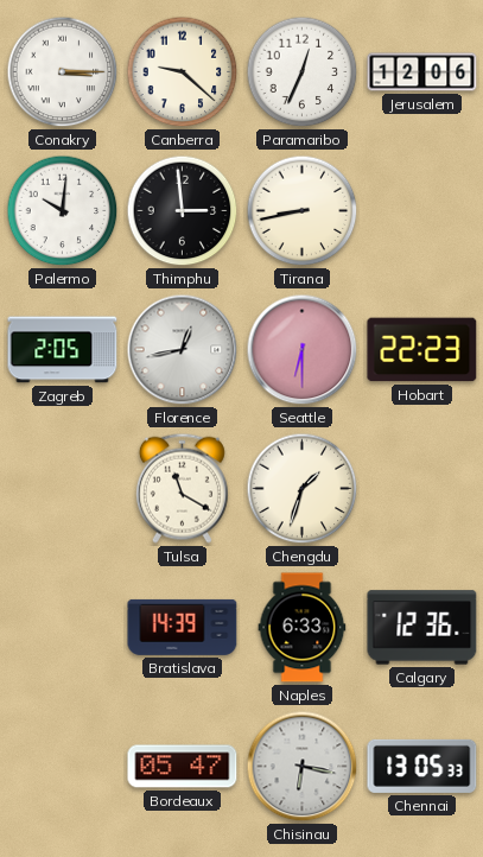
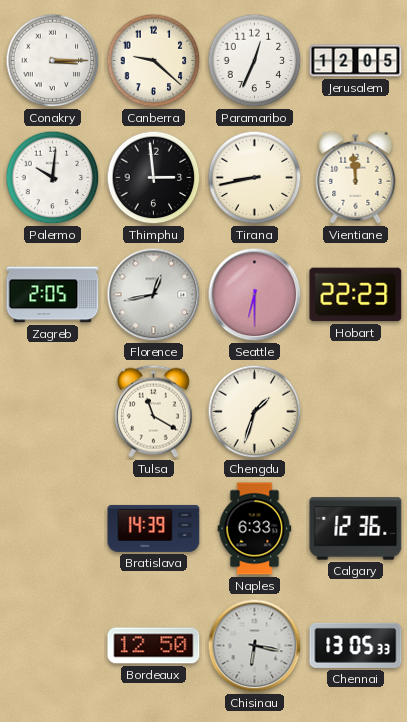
Jerusalem: 12:06 -> 12:05 (356, 61)
Vientiane: none -> 11:59 (356, 177)
Bordeaux: 05:47 -> 12:50 (154, 646)
